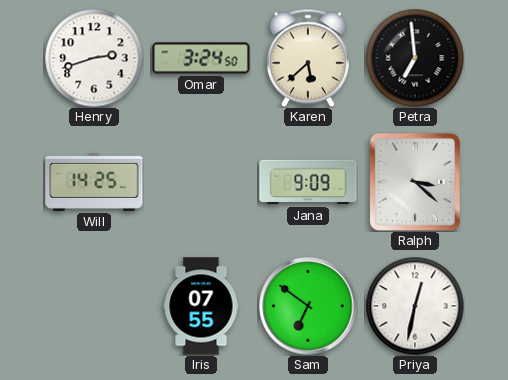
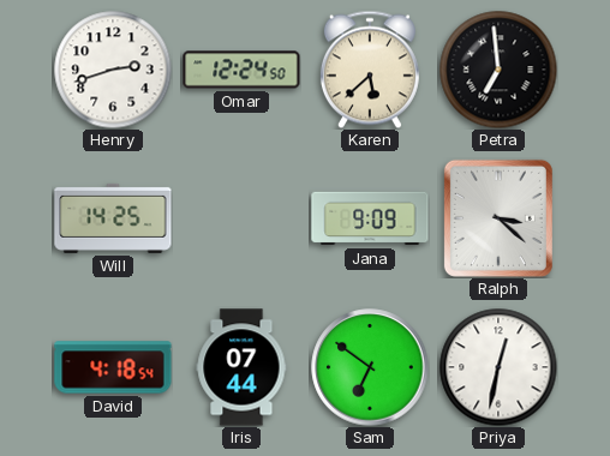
Omar: 3:24 -> 12:24 (241, 70)
David: none -> 4:18 (113, 367)
Iris: 07:55 -> 07:44 (241, 367)
